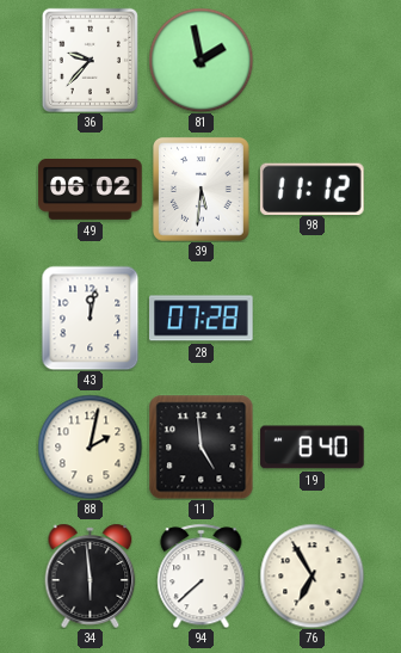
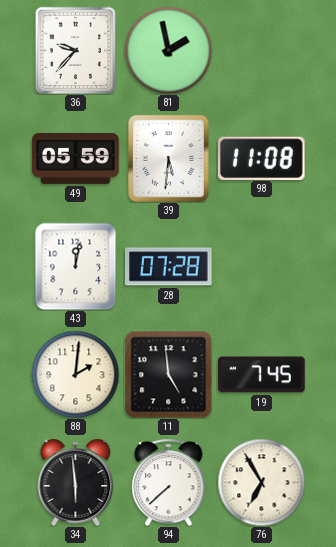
49: 06:02 -> 05:59 (76, 158)
98: 11:12 -> 11:08 (261, 158)
88: 2:02 -> 2:01 (75, 374)
19: 8:40 -> 7:45 (262, 375)
